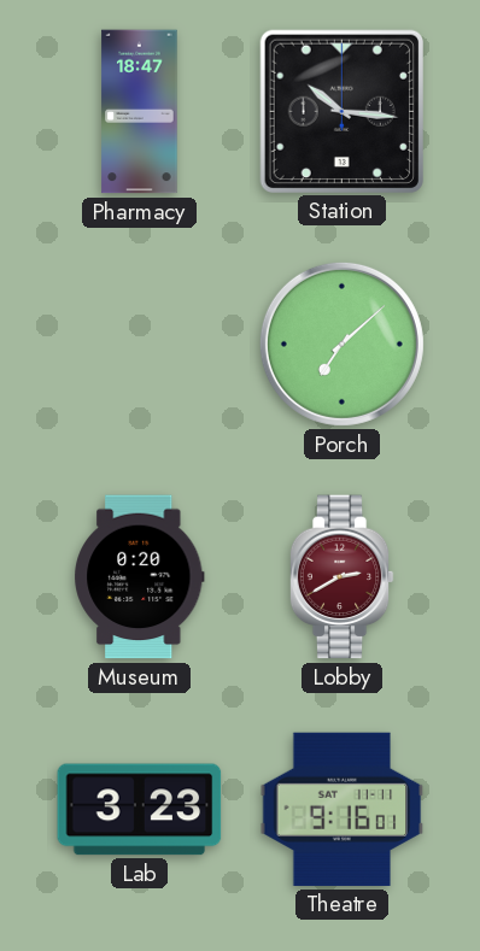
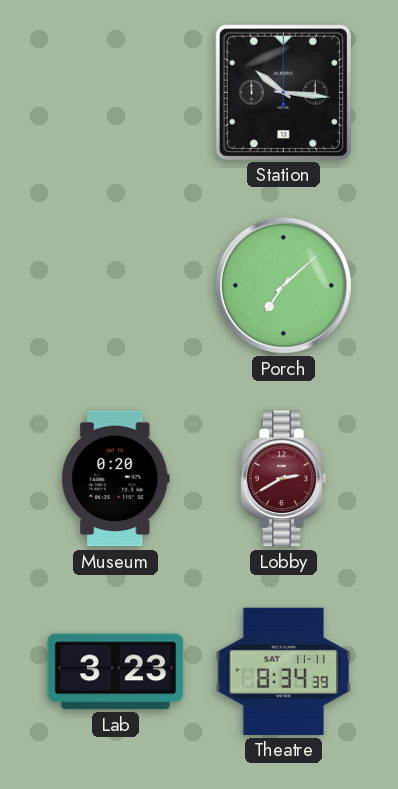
Pharmacy: 18:47 -> none (140, 112)
Theatre: 9:16 -> 8:34 (284, 671)
